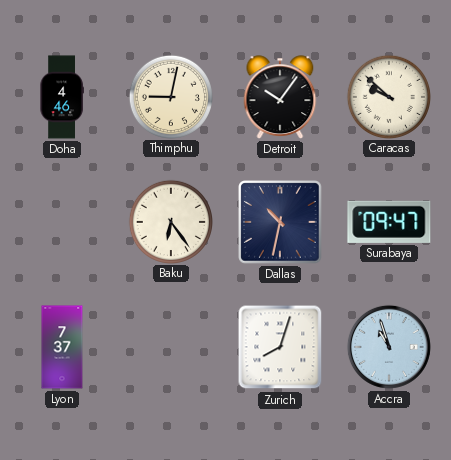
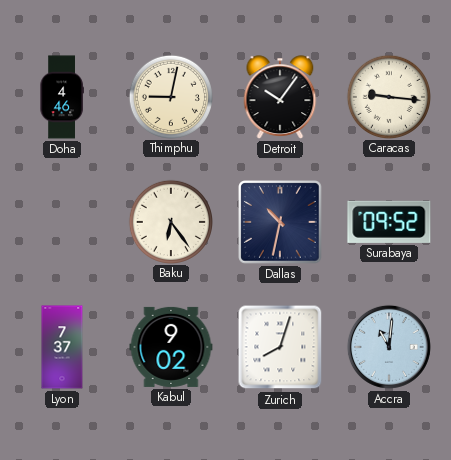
Caracas: 9:52 -> 9:16 (388, 96)
Surabaya: 09:47 -> 09:52 (389, 222)
Kabul: none -> 9:02 (171, 347)
Accra: 10:57 -> 11:01 (389, 347)
